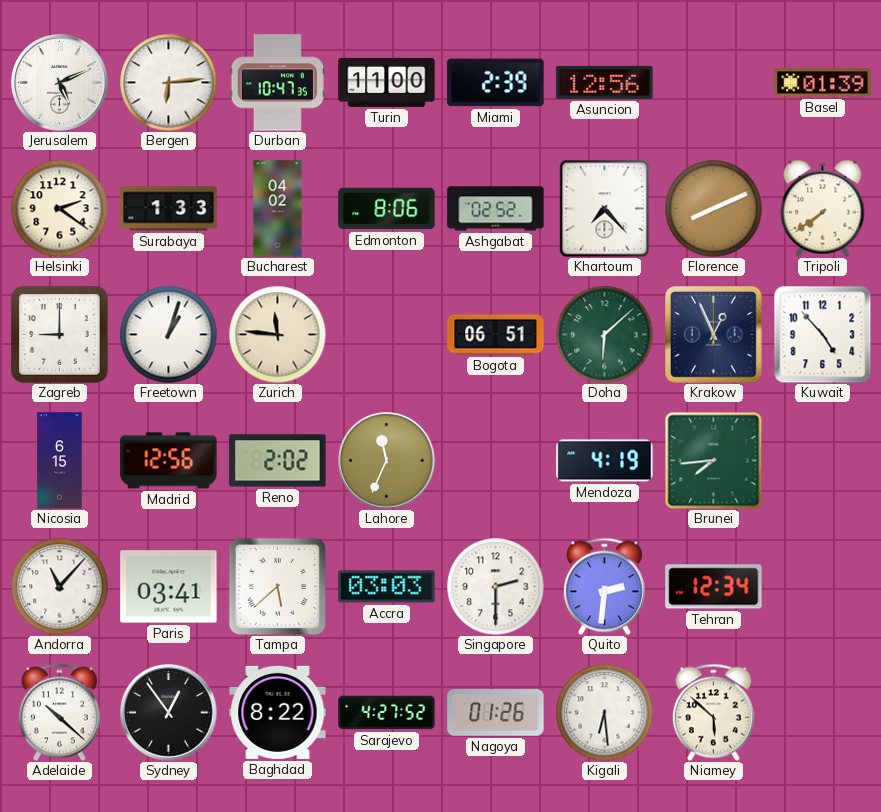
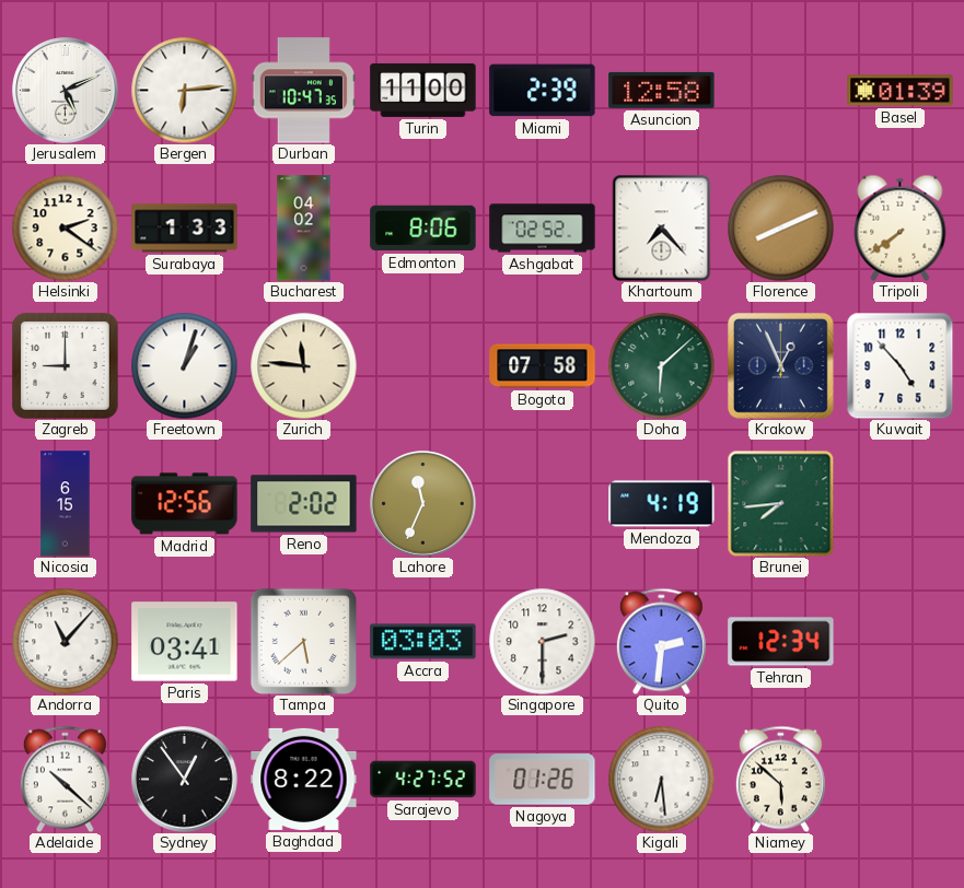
Asuncion: 12:56 -> 12:58 (662, 90)
Bogota: 06:51 -> 07:58 (543, 366)
